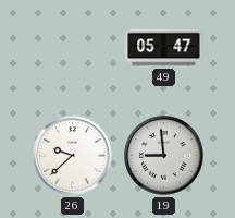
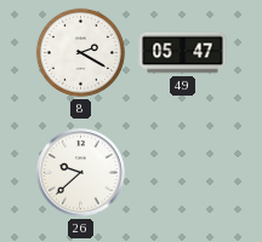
8: none -> 2:20 (80, 52)
19: 8:59 -> none (164, 156)
